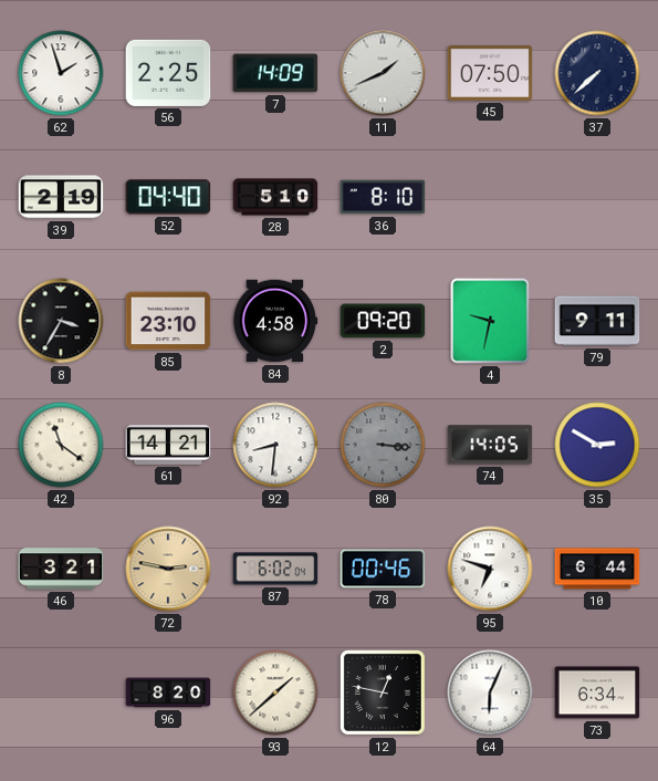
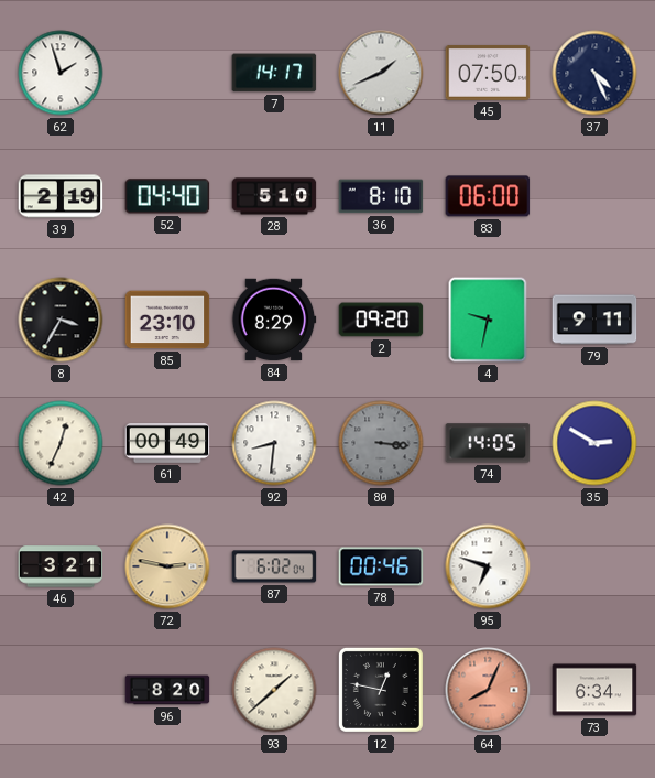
56: 2:25 -> none (168, 73)
7: 14:09 -> 14:17 (274, 73)
37: 7:38 -> 4:26 (594, 73)
83: none -> 06:00 (488, 196)
84: 4:58 -> 8:29 (274, 320)
42: 11:21 -> 12:34 (61, 443)
61: 14:21 -> 00:49 (167, 444)
10: 6:44 -> none (597, 569)
64: 6:04 -> 8:04 (488, 690)
64 dial: white -> salmon (488, 690)
